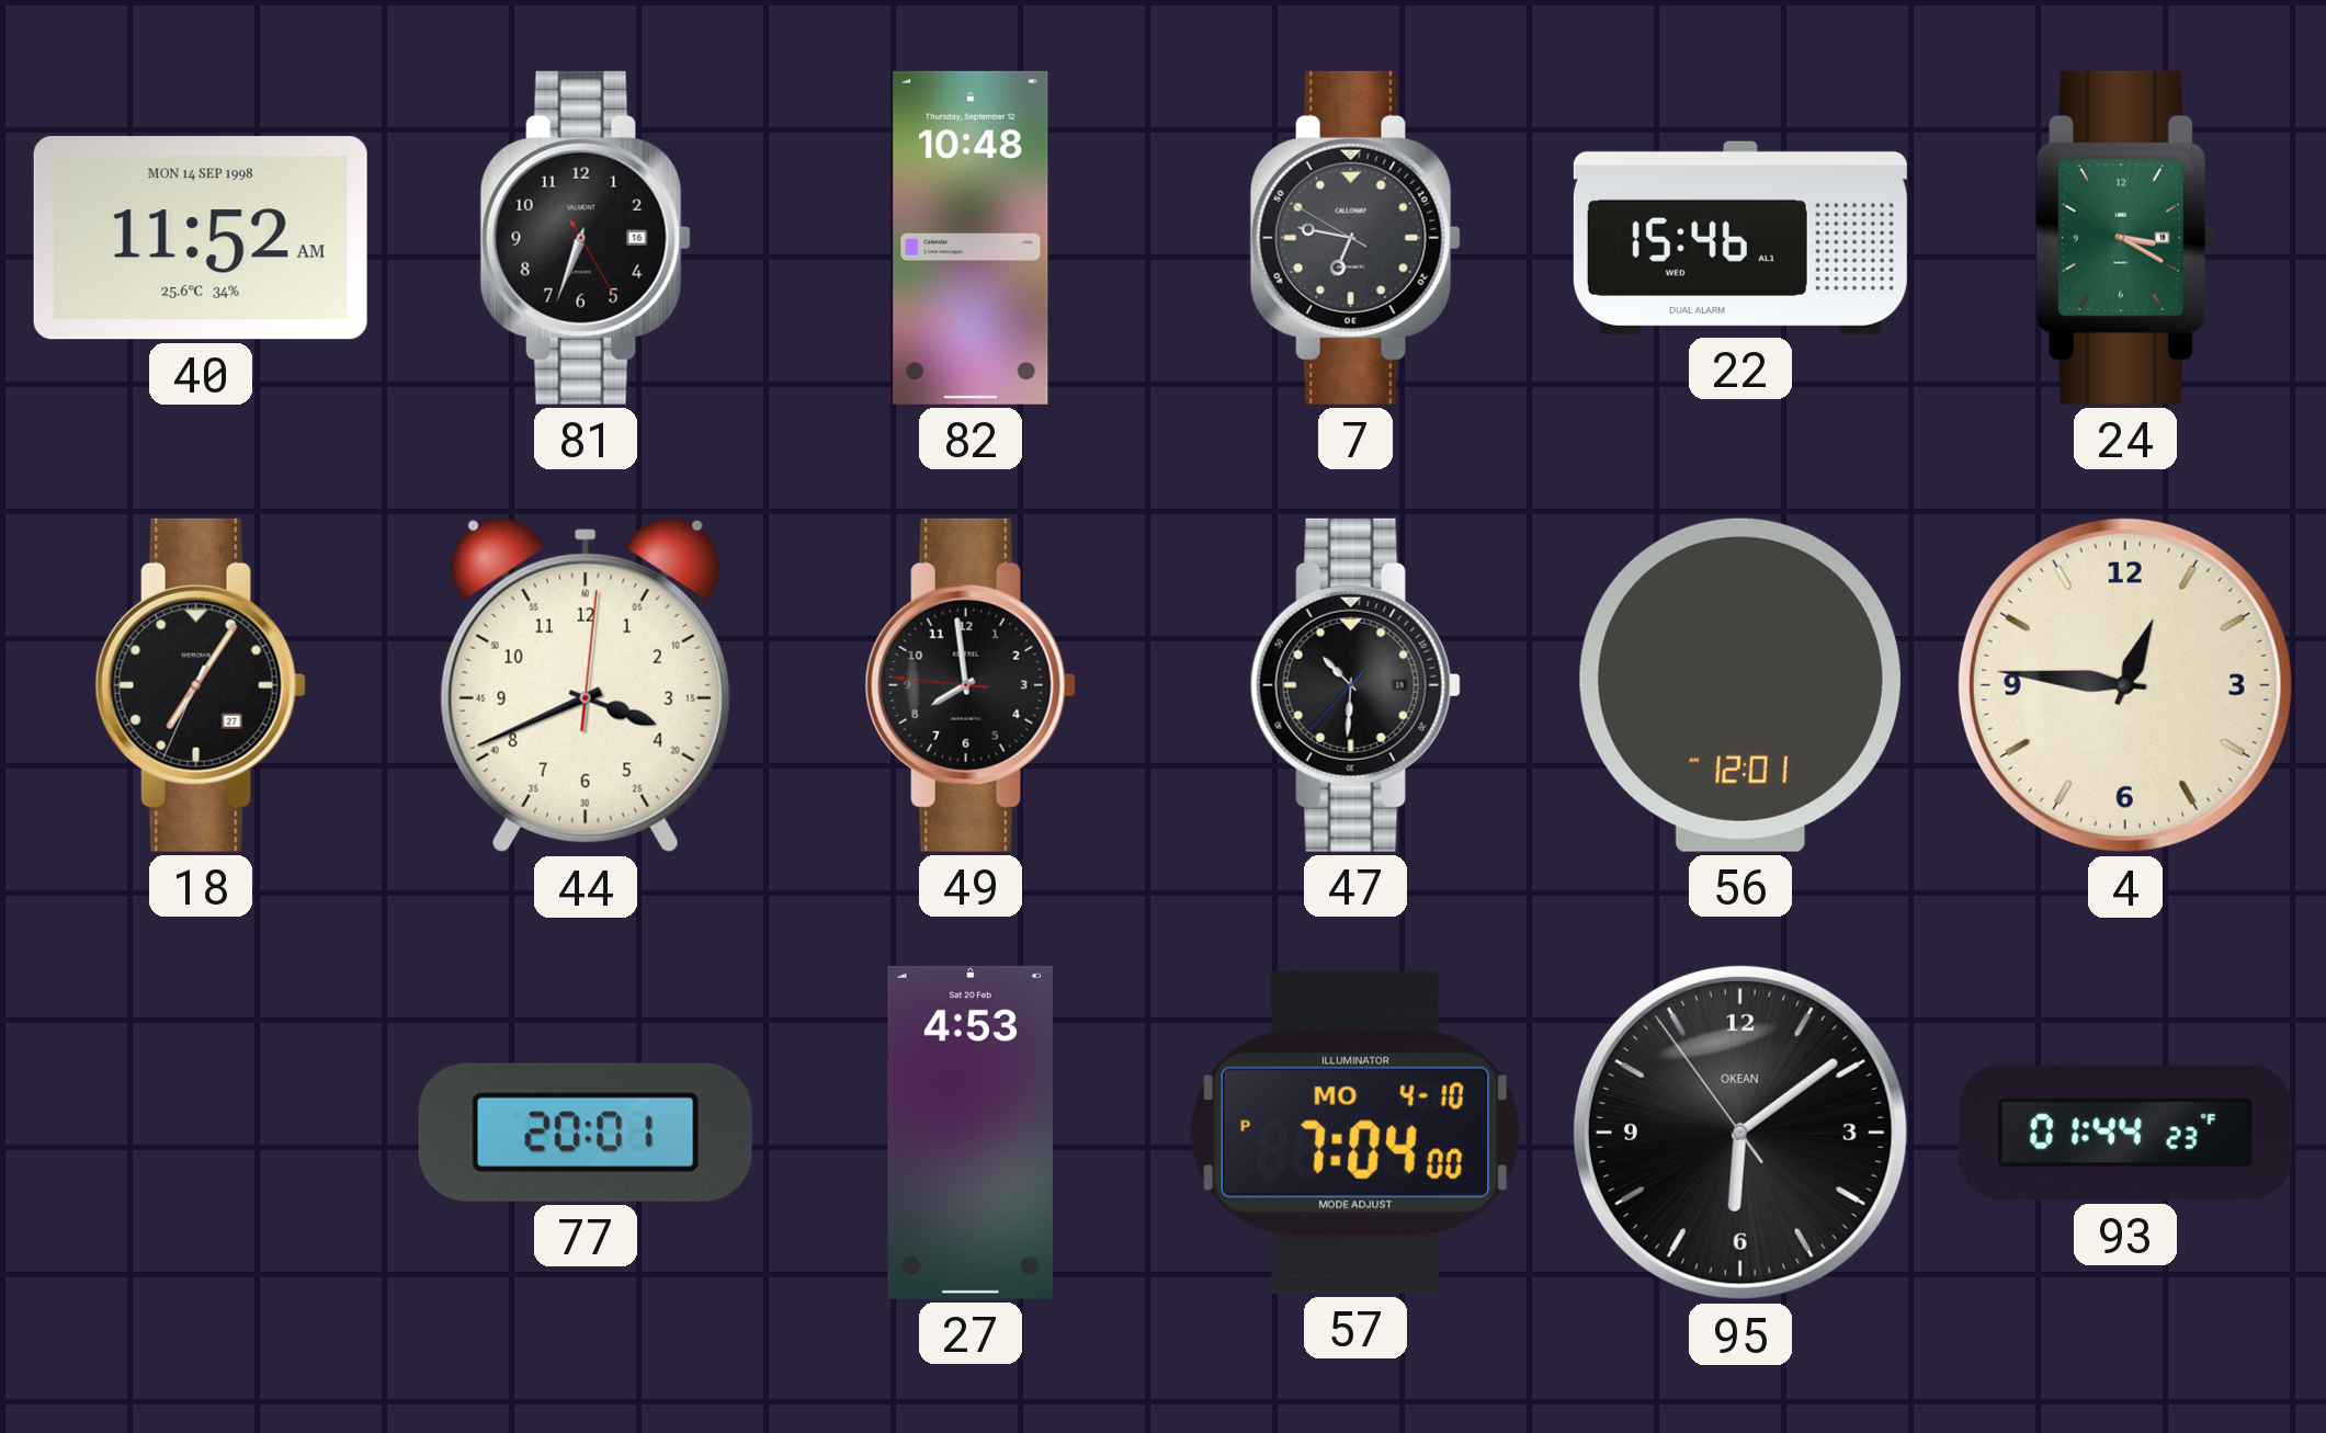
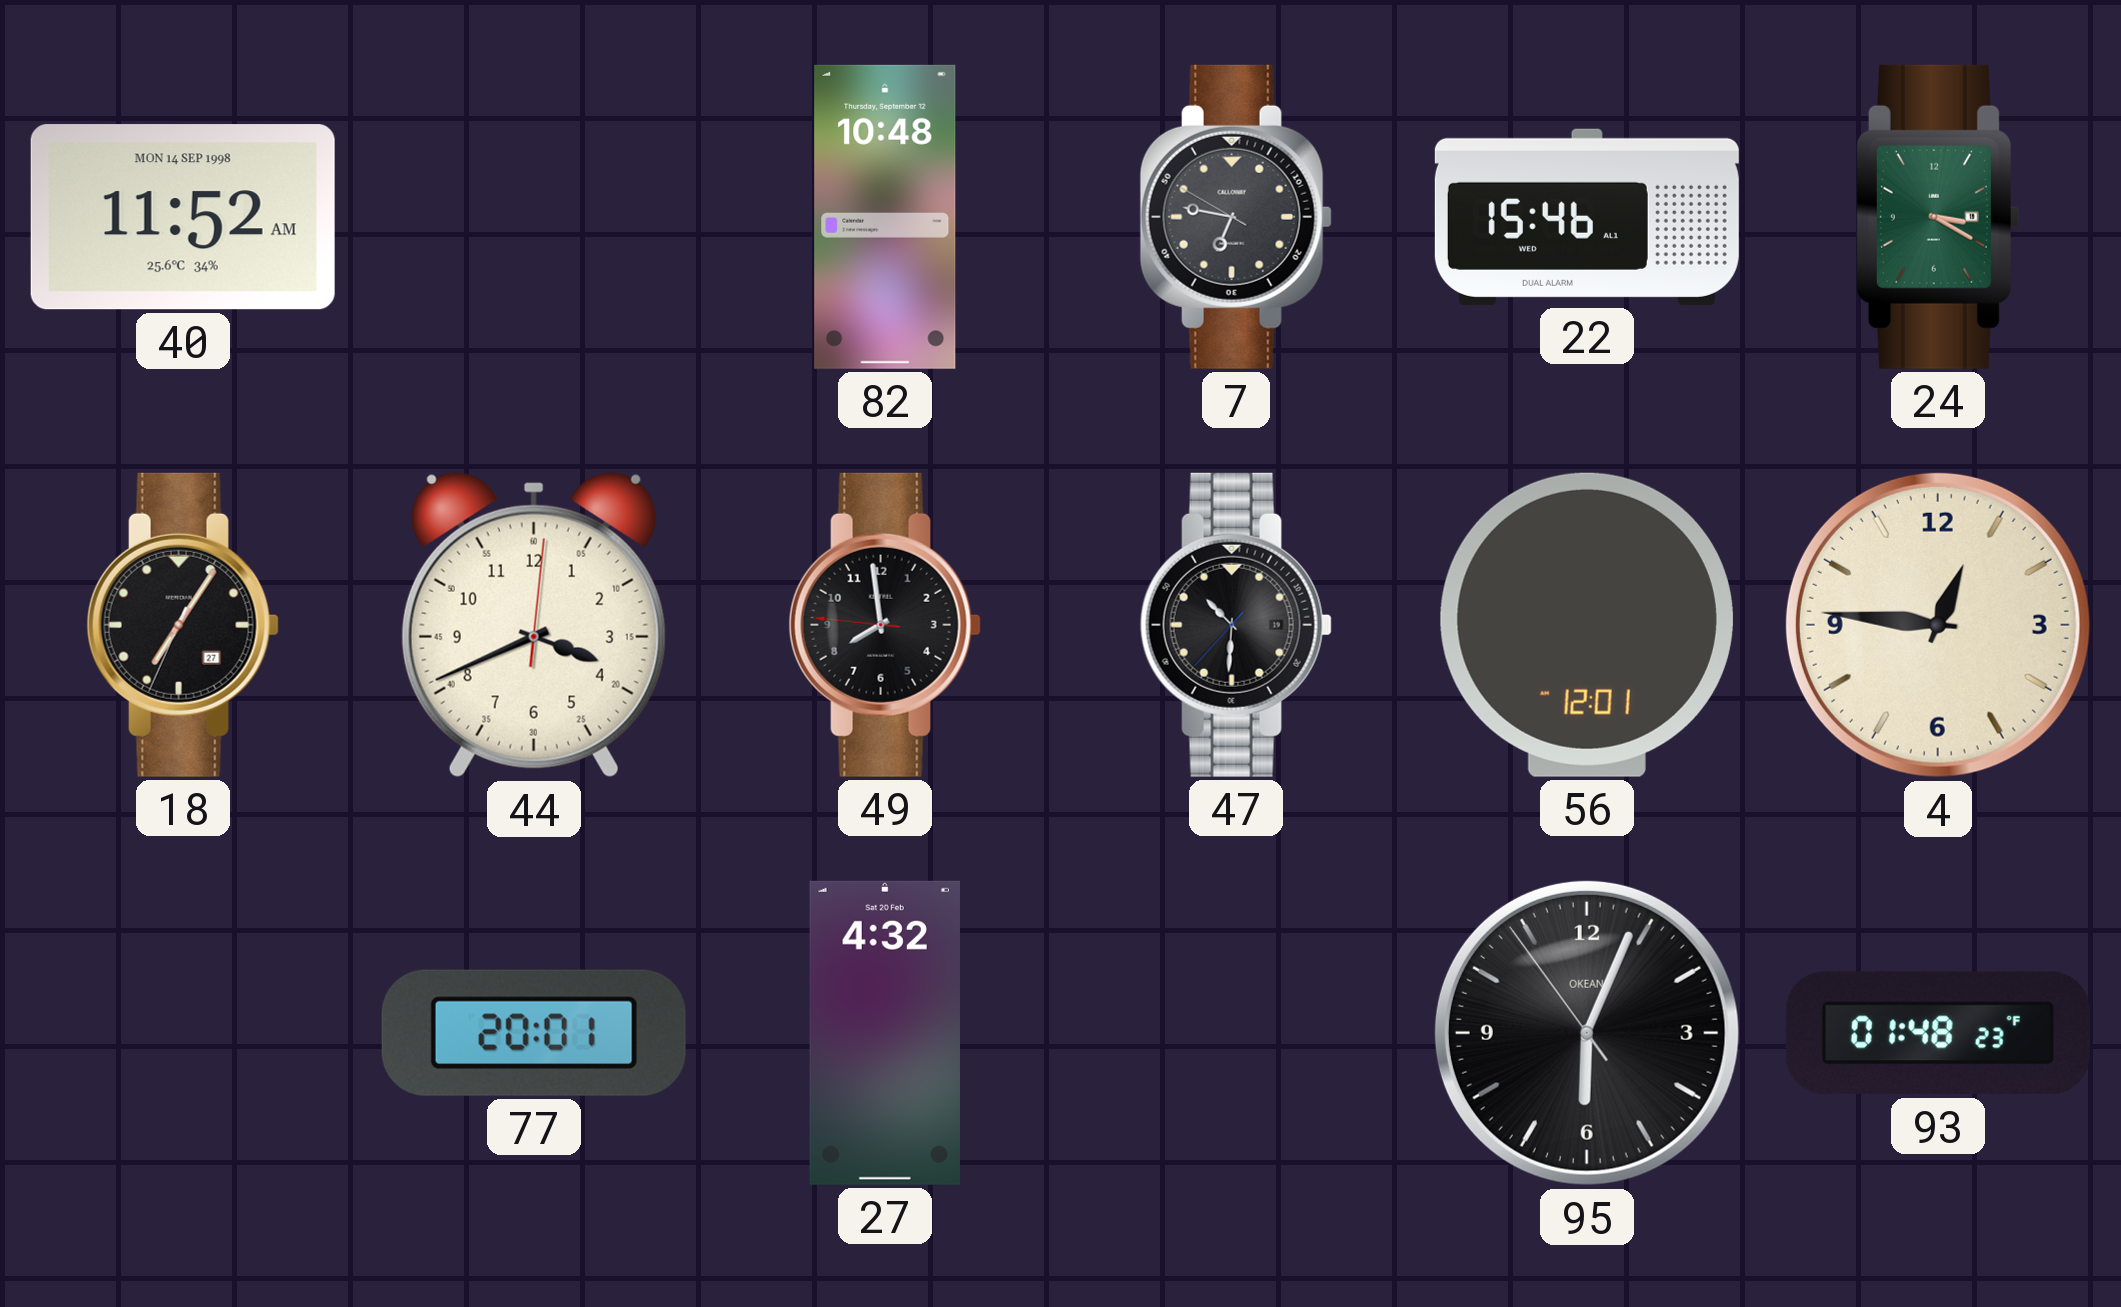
81: 6:33 -> none (586, 238)
27: 4:53 -> 4:32 (885, 1033)
57: 7:04 -> none (1355, 1133)
95: 6:08 -> 6:03 (1587, 1033)
93: 01:44 -> 01:48 (1938, 1033)
